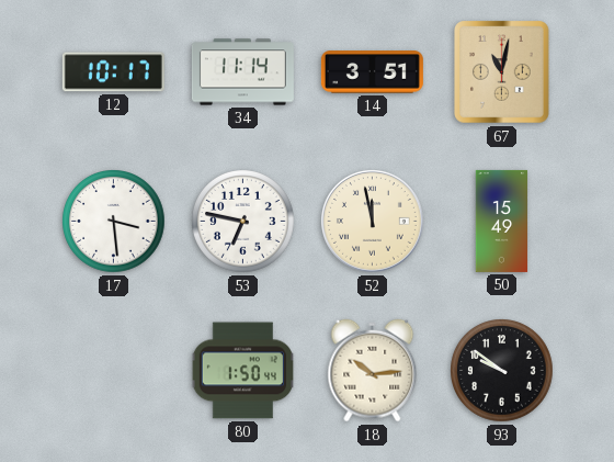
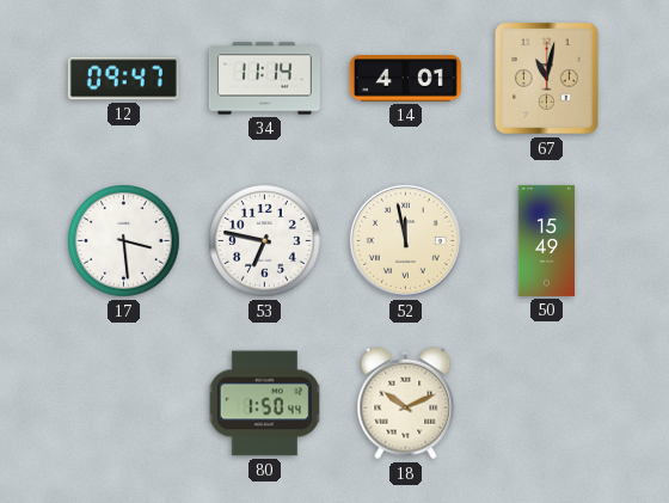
12: 10:17 -> 09:47 (123, 79)
14: 3:51 -> 4:01 (405, 79)
18: 10:14 -> 10:11 (406, 404)
93: 9:51 -> none (502, 371)
